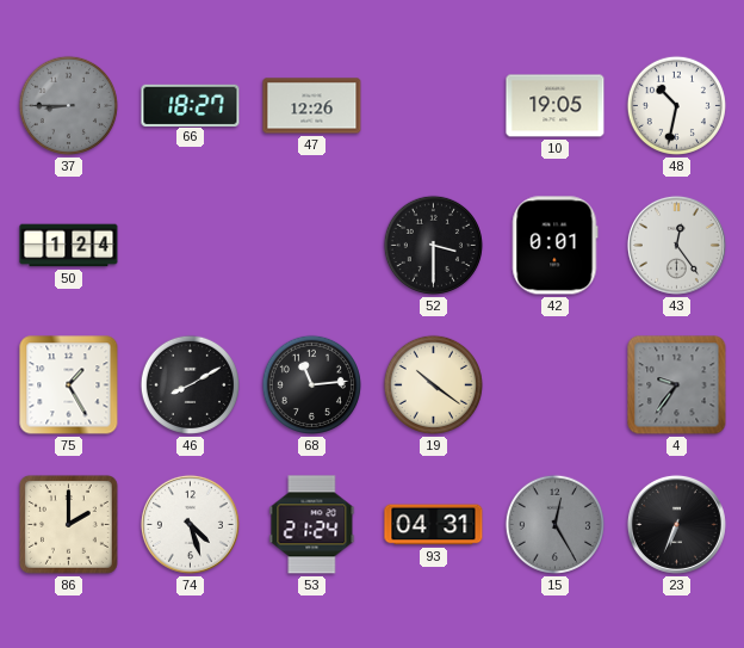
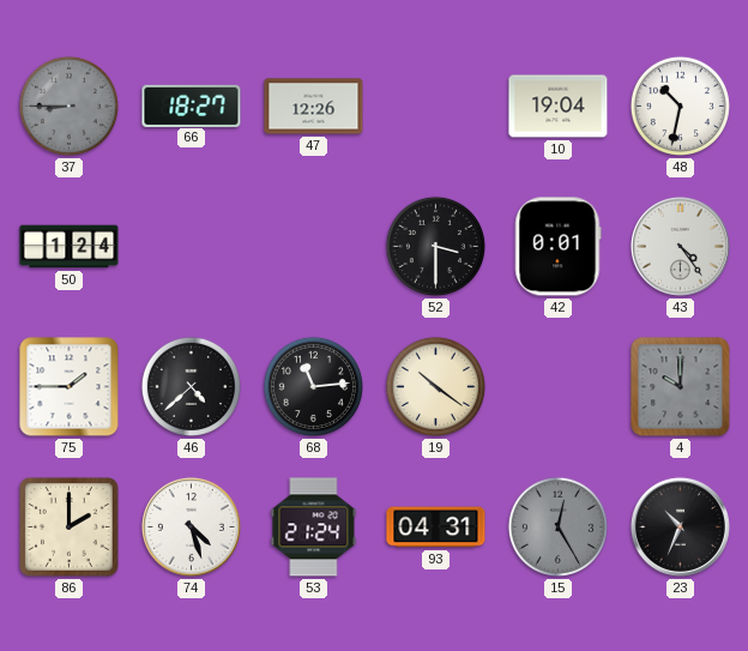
10: 19:05 -> 19:04 (559, 107)
43: 12:24 -> 4:24 (680, 246)
75: 1:25 -> 1:45 (70, 387)
46: 8:10 -> 4:38 (191, 386)
4: 9:36 -> 10:00 (681, 387)
23: 6:34 -> 10:34 (680, 526)
